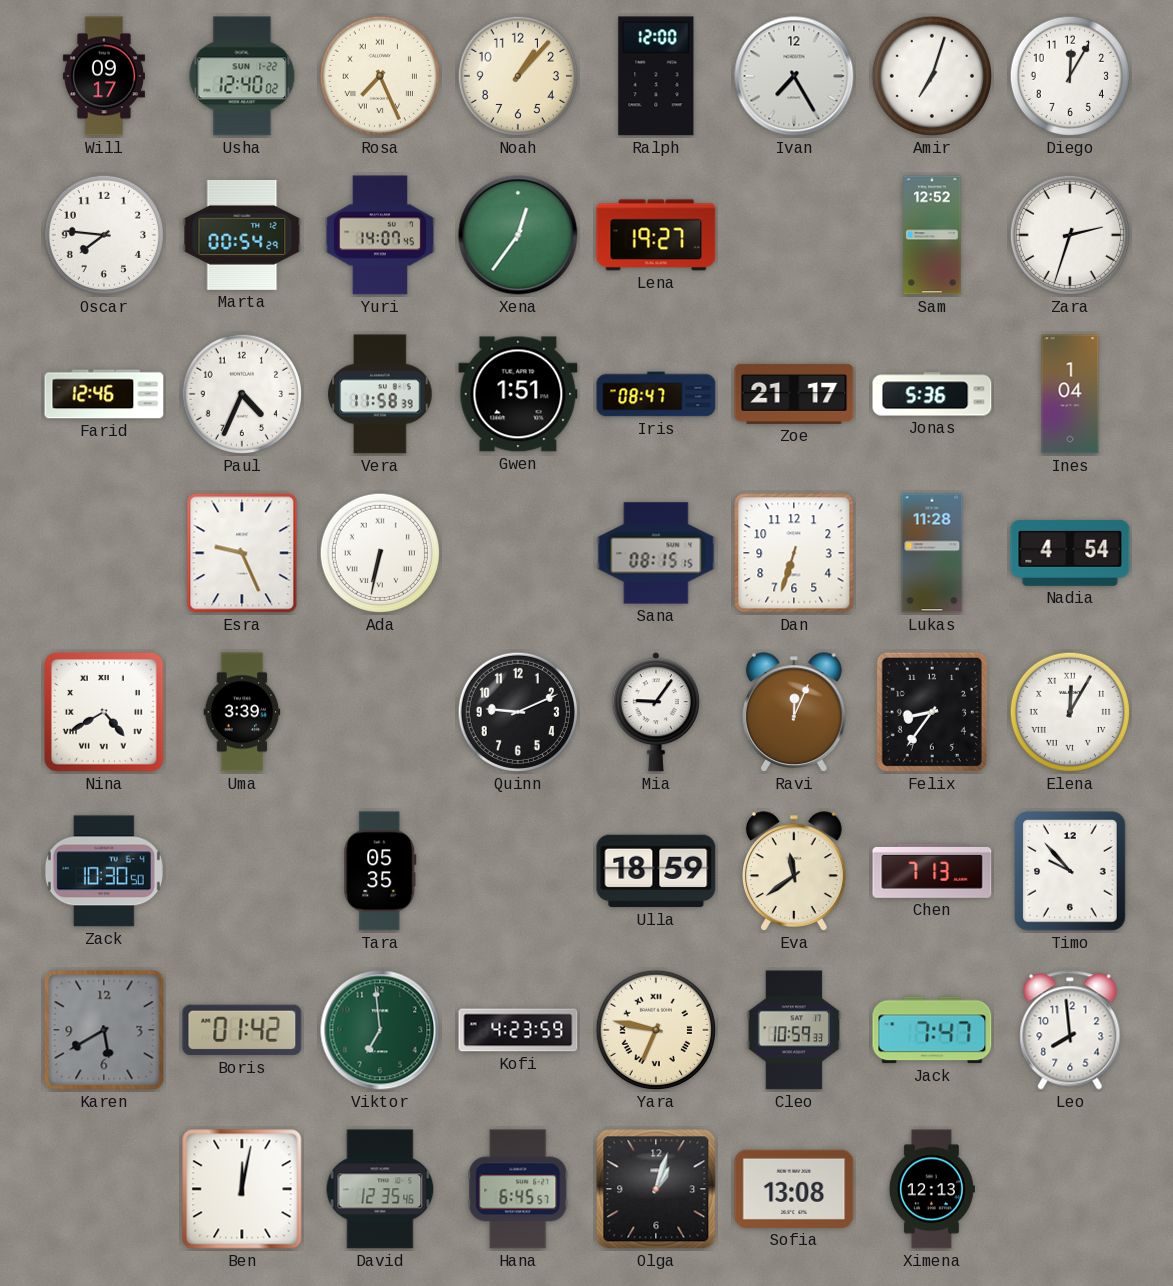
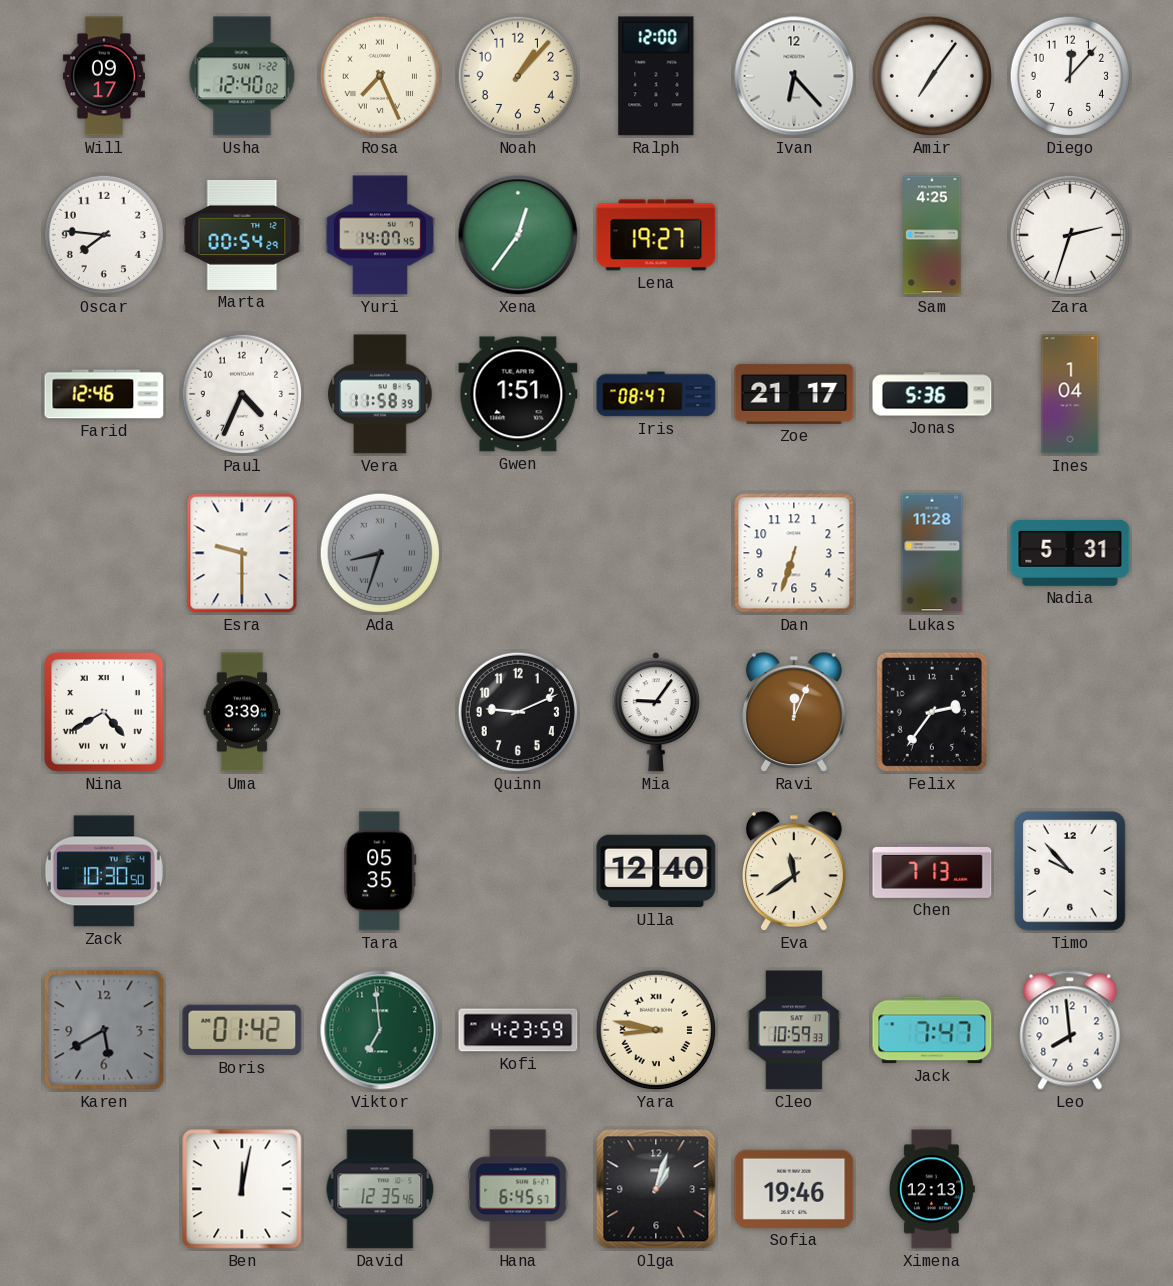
Ivan: 7:25 -> 6:23 (794, 76)
Amir: 7:03 -> 7:06 (932, 76)
Diego: 12:05 -> 12:07 (1070, 76)
Sam: 12:52 -> 4:25 (932, 235)
Esra: 9:26 -> 9:30 (242, 553)
Ada: 6:32 -> 8:33 (380, 553)
Ada dial: white -> grey (380, 553)
Sana: 08:15 -> none (656, 553)
Nadia: 4:54 -> 5:31 (1070, 553)
Felix: 8:36 -> 2:36 (932, 712)
Elena: 12:05 -> none (1070, 712)
Ulla: 18:59 -> 12:40 (656, 871)
Yara: 6:47 -> 8:47 (656, 1030)
Sofia: 13:08 -> 19:46 (794, 1189)
